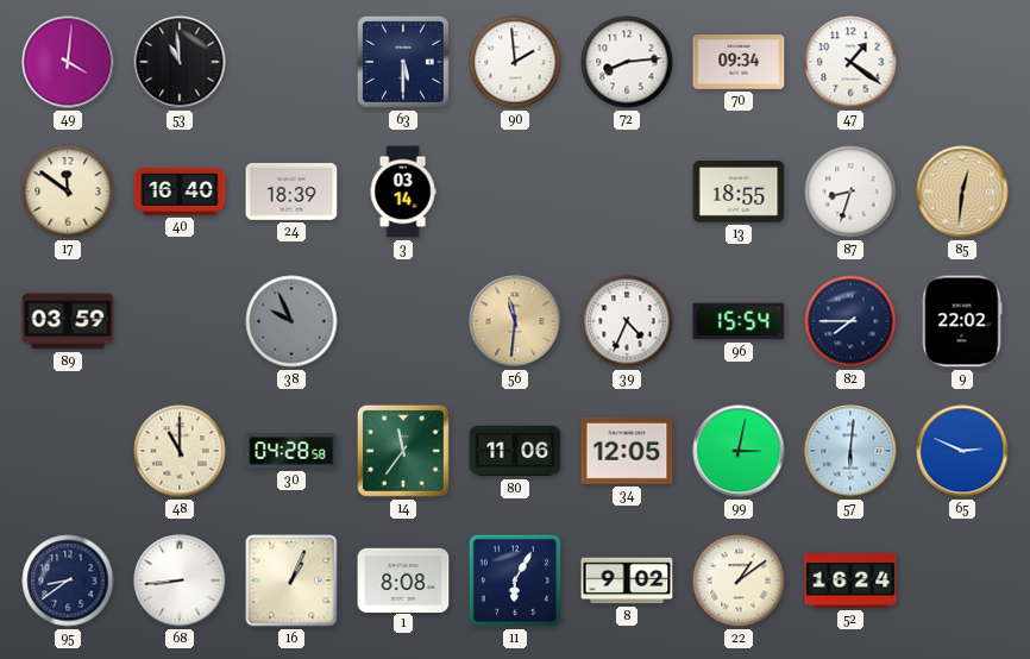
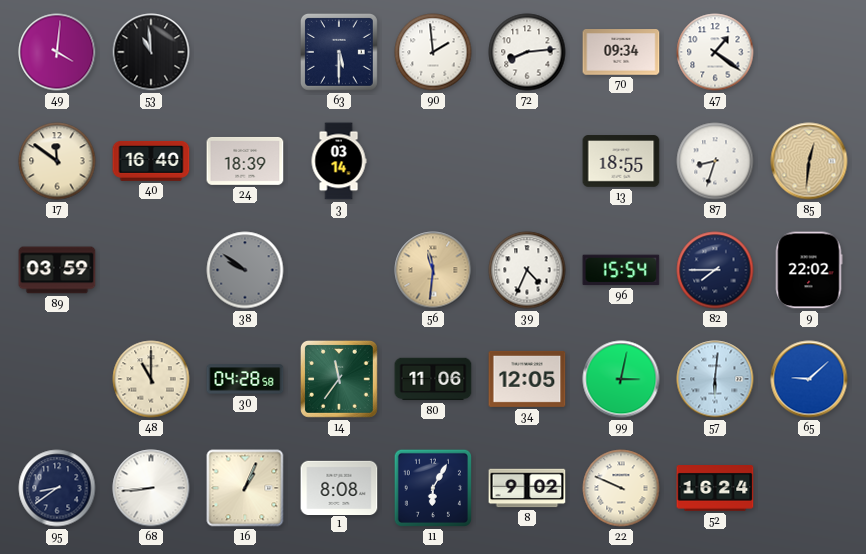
38: 9:56 -> 9:51 (245, 270)
65: 2:49 -> 9:08 (809, 379)
22: 1:09 -> 9:49 (621, 488)
